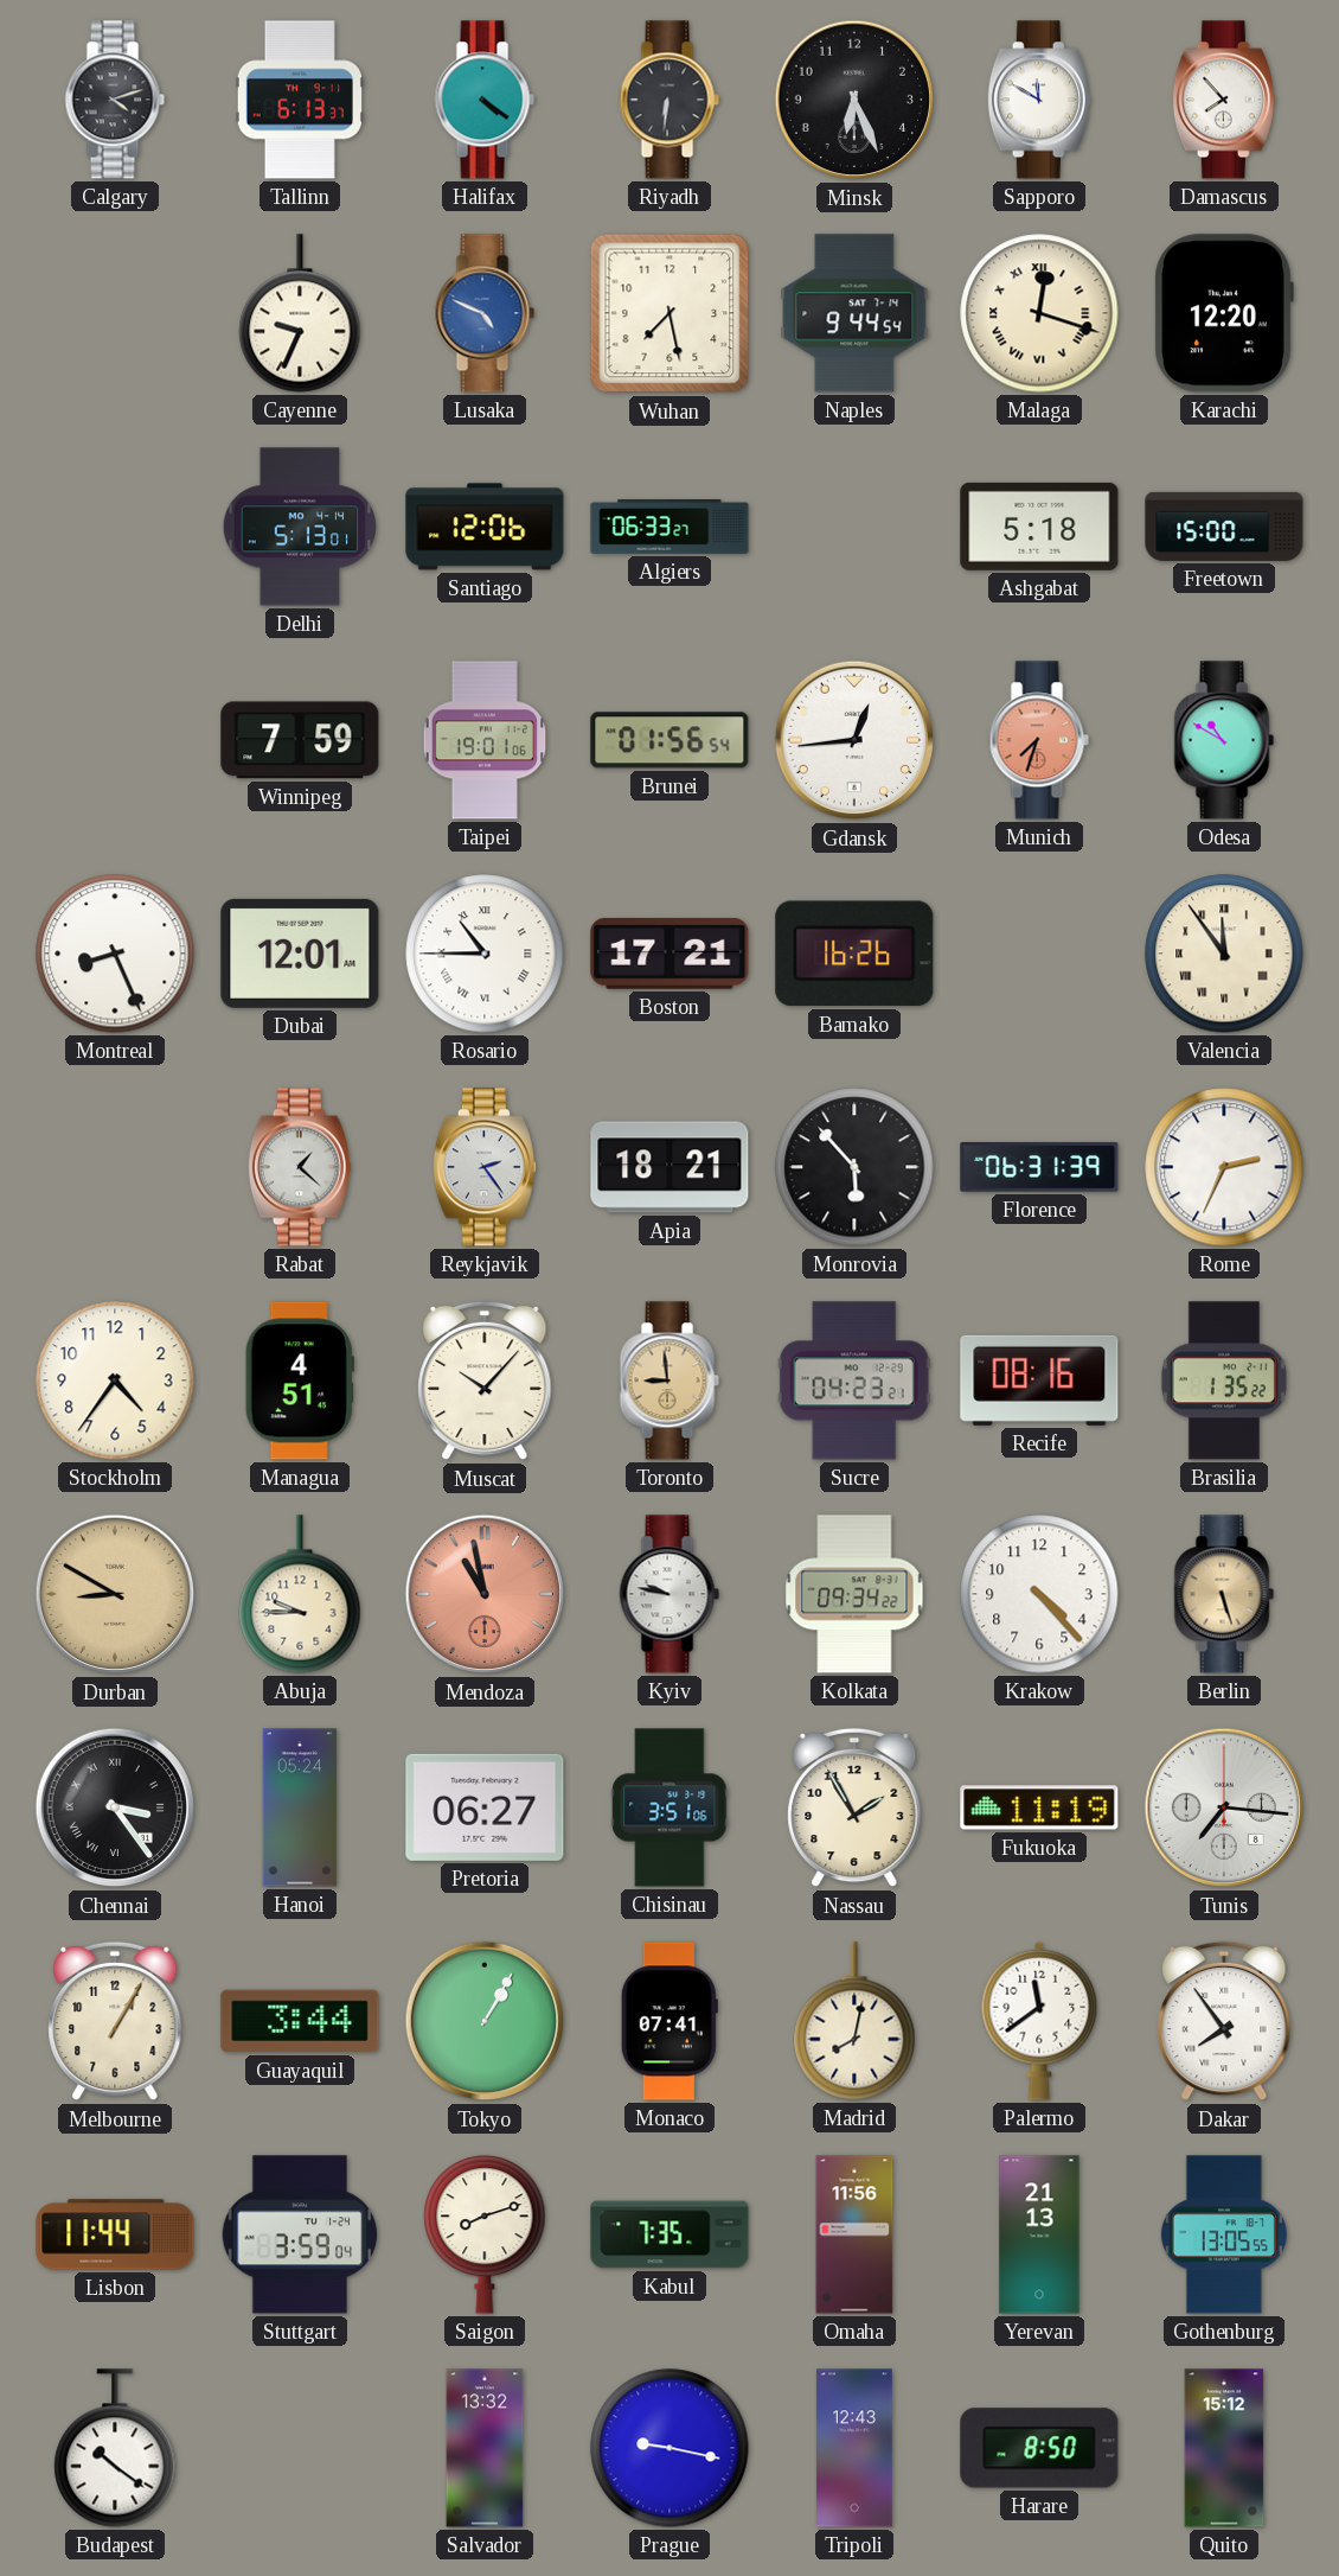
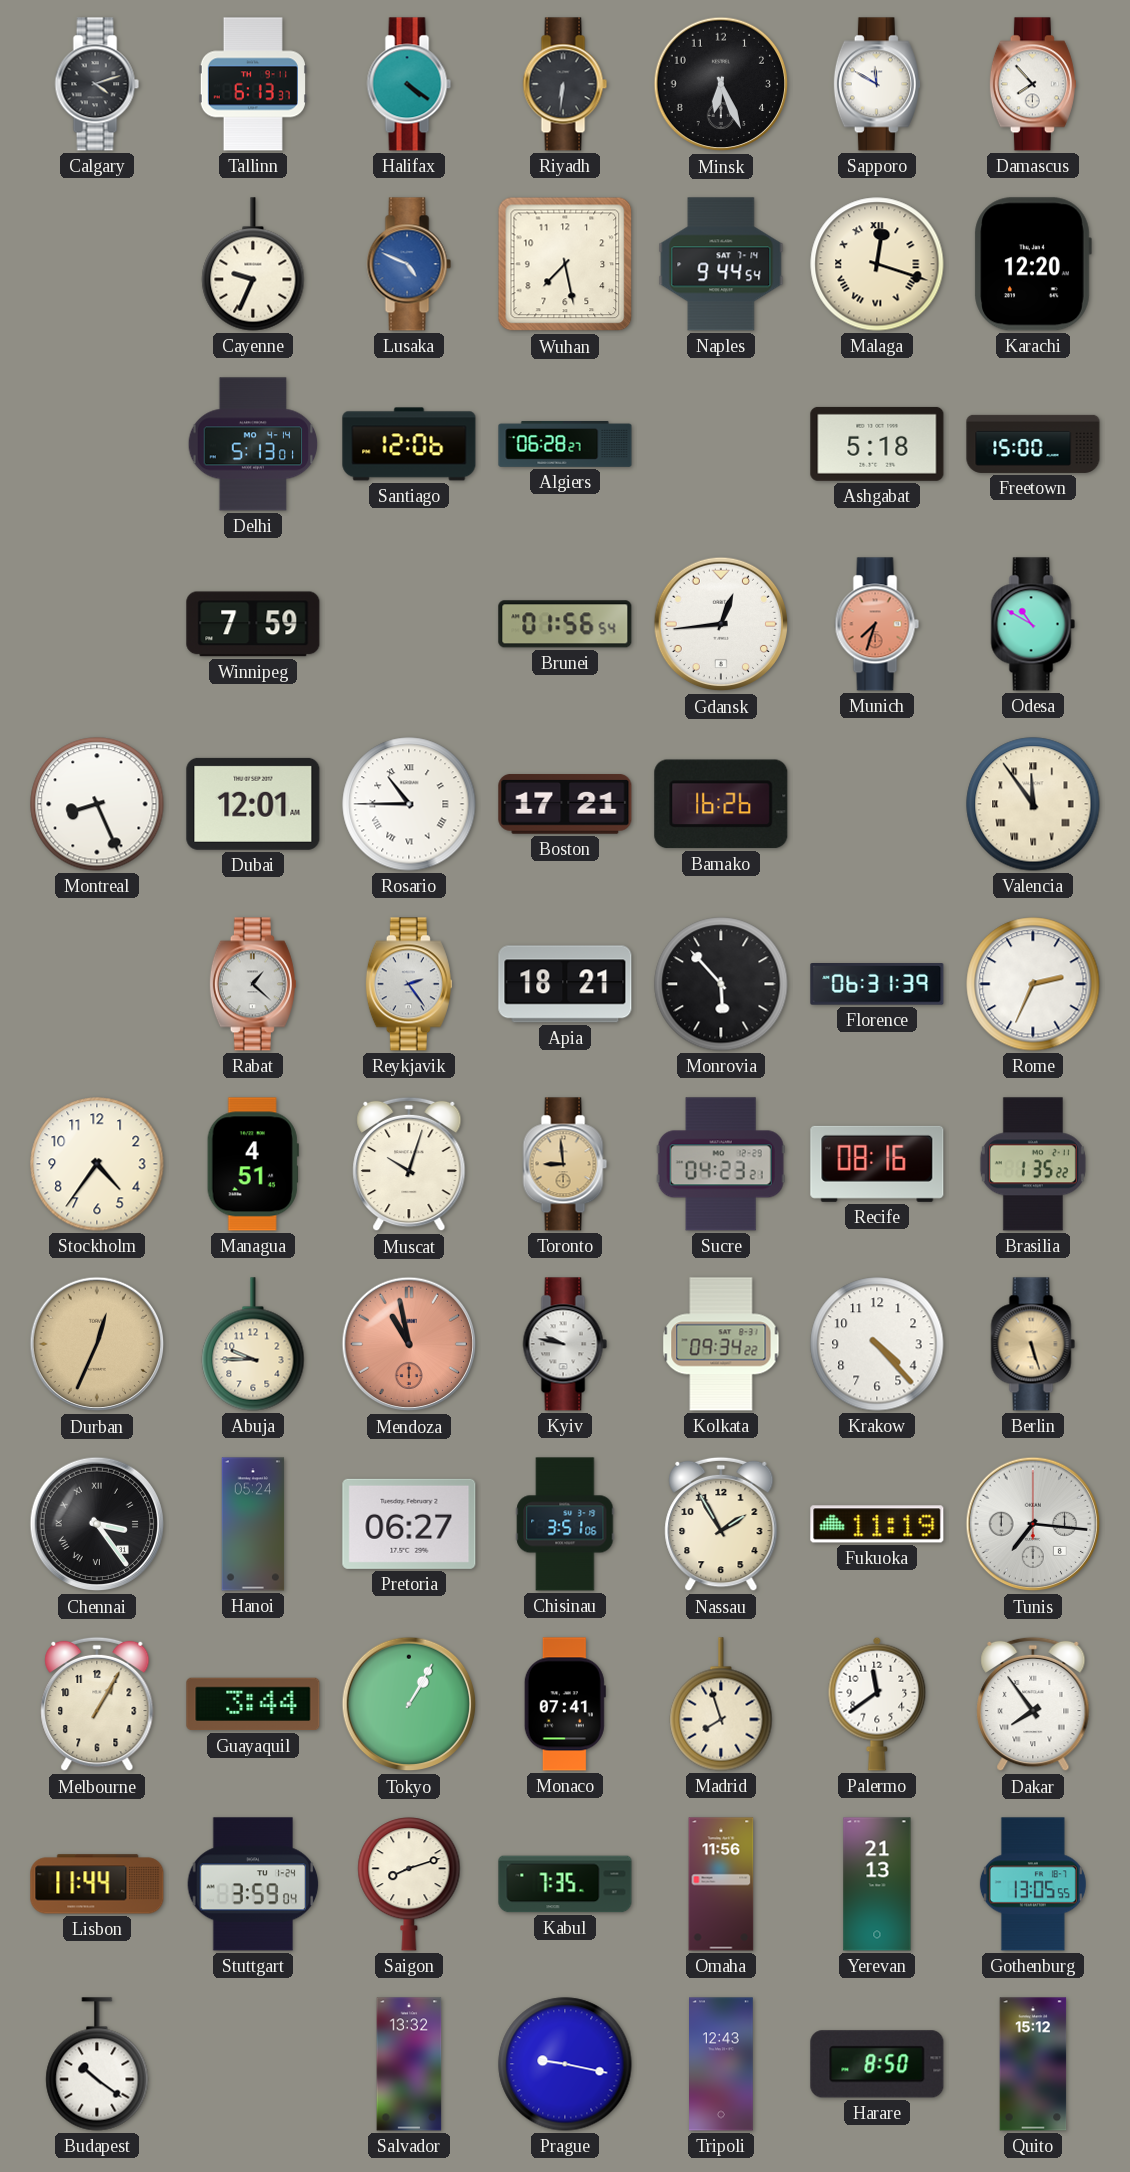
Algiers: 06:33 -> 06:28 (565, 445)
Taipei: 19:01 -> none (485, 740)
Muscat: 10:07 -> 10:03 (409, 1164)
Durban: 8:50 -> 12:34 (97, 1344)
Madrid: 8:02 -> 7:57 (721, 1704)
